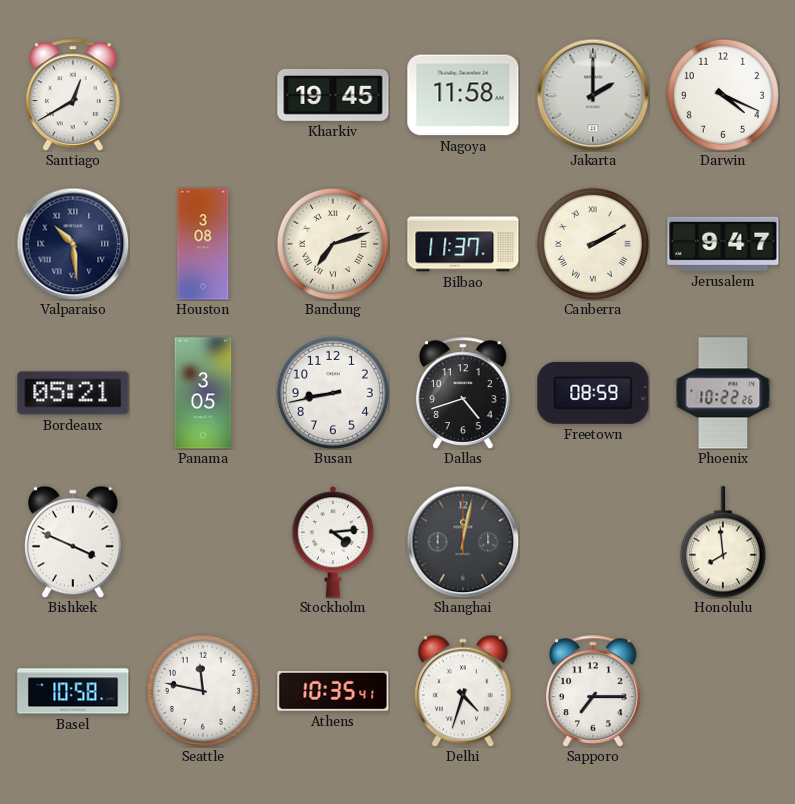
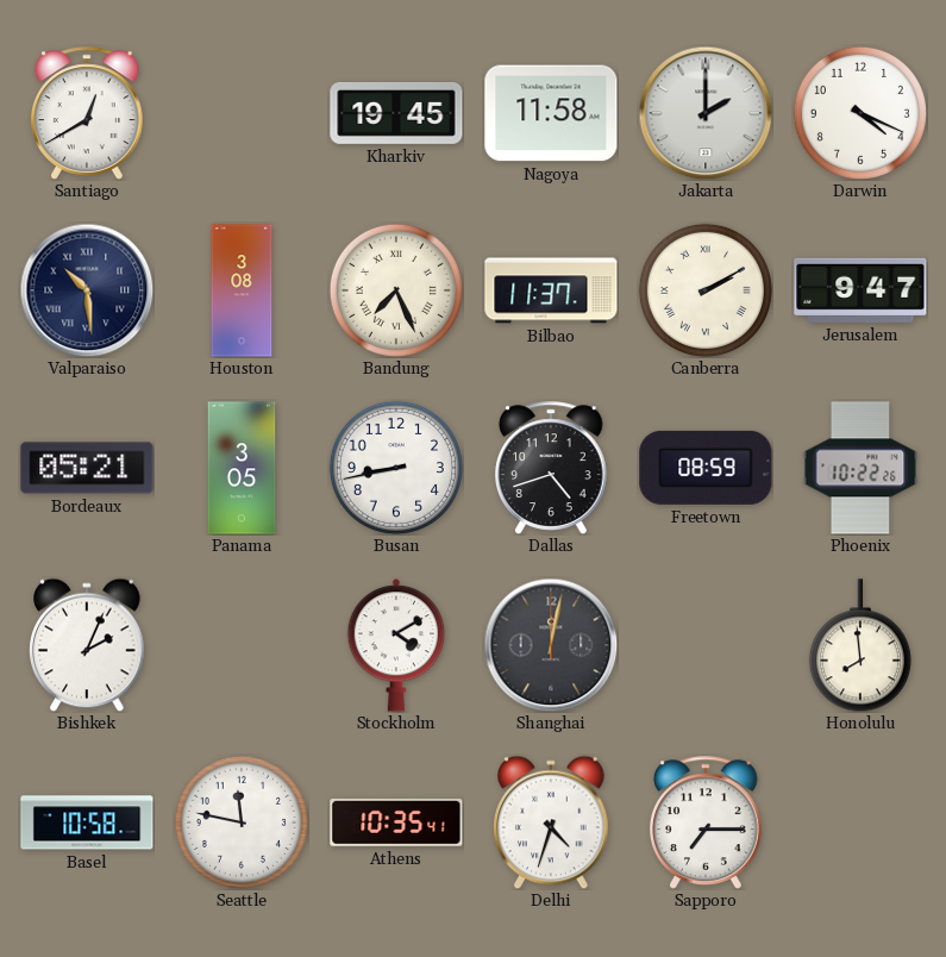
Bandung: 7:12 -> 7:26 (396, 290)
Bishkek: 3:49 -> 2:04 (88, 645)
Stockholm: 4:14 -> 4:10 (396, 646)
